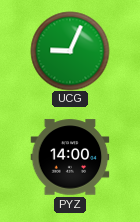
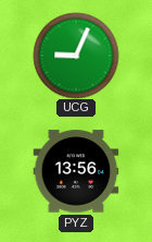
PYZ: 14:00 -> 13:56 (76, 171)
